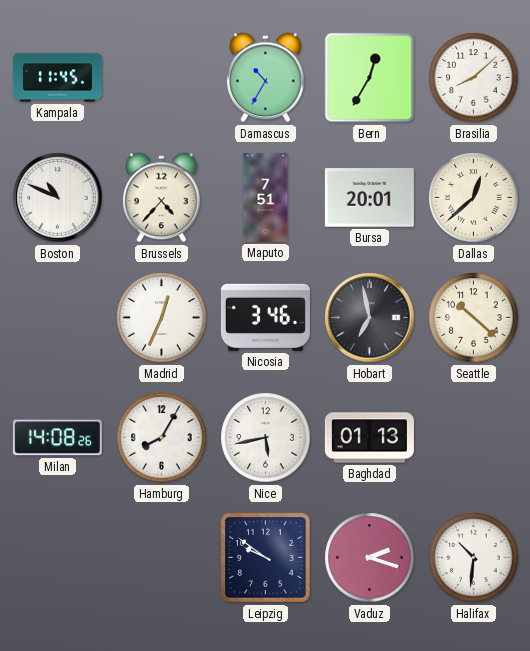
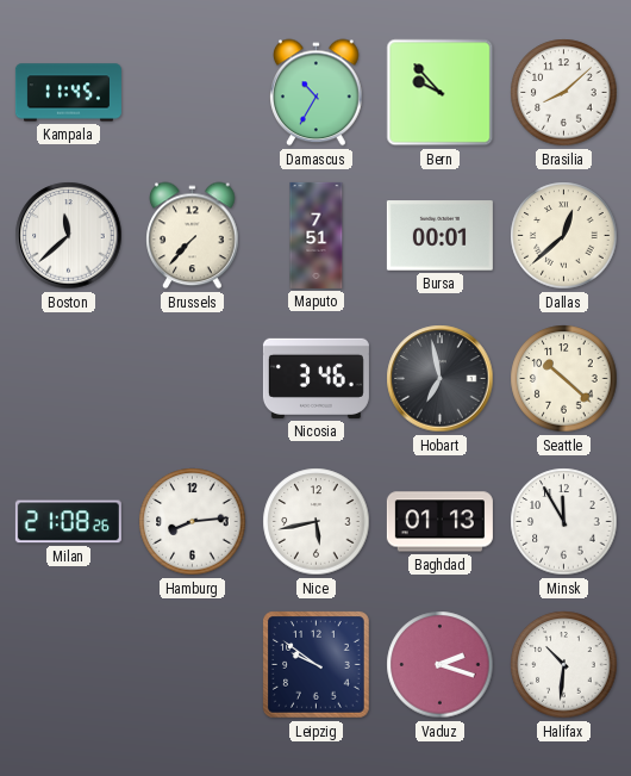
Bern: 12:35 -> 9:53 (441, 93)
Boston: 10:49 -> 11:38 (69, 236)
Brussels: 4:37 -> 7:37 (193, 236)
Bursa: 20:01 -> 00:01 (439, 236)
Madrid: 12:34 -> none (162, 318)
Milan: 14:08 -> 21:08 (68, 522)
Hamburg: 8:05 -> 8:14 (193, 522)
Minsk: none -> 11:55 (564, 522)
